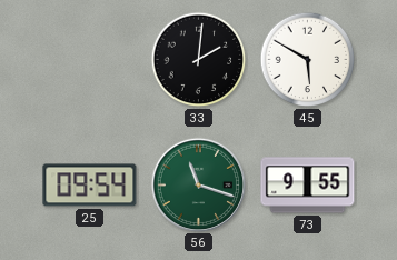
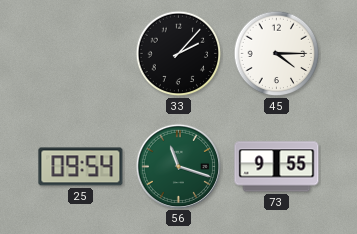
33: 2:01 -> 2:07 (179, 54)
45: 5:50 -> 4:15 (277, 54)
